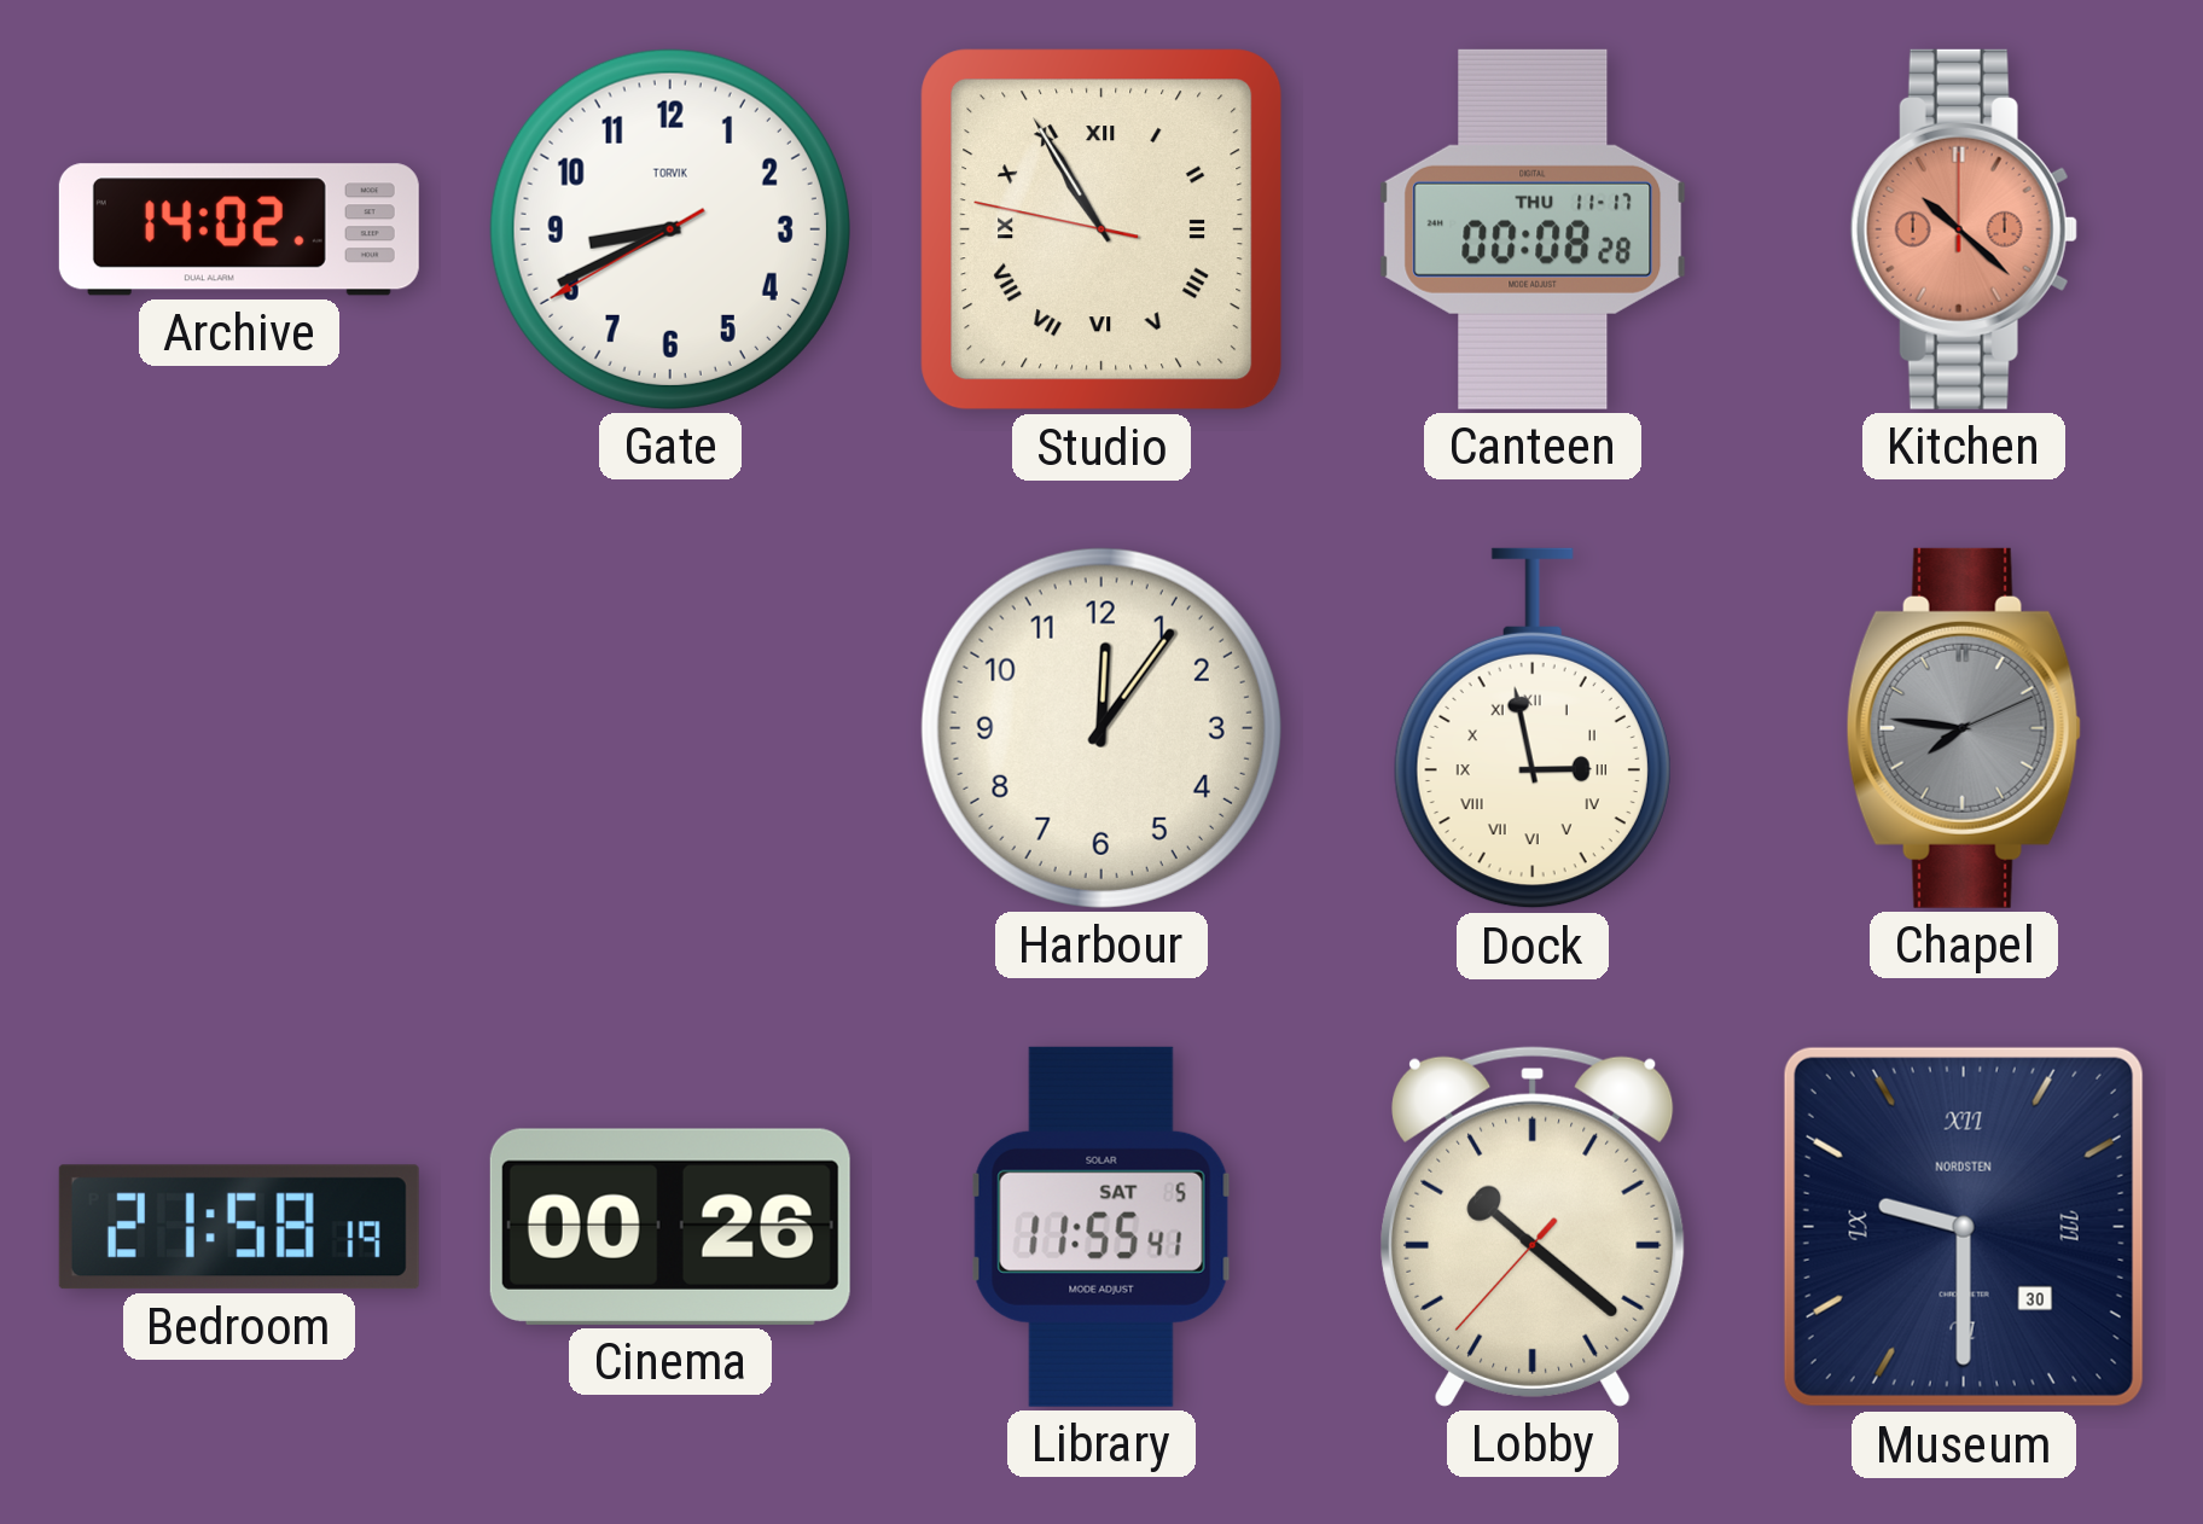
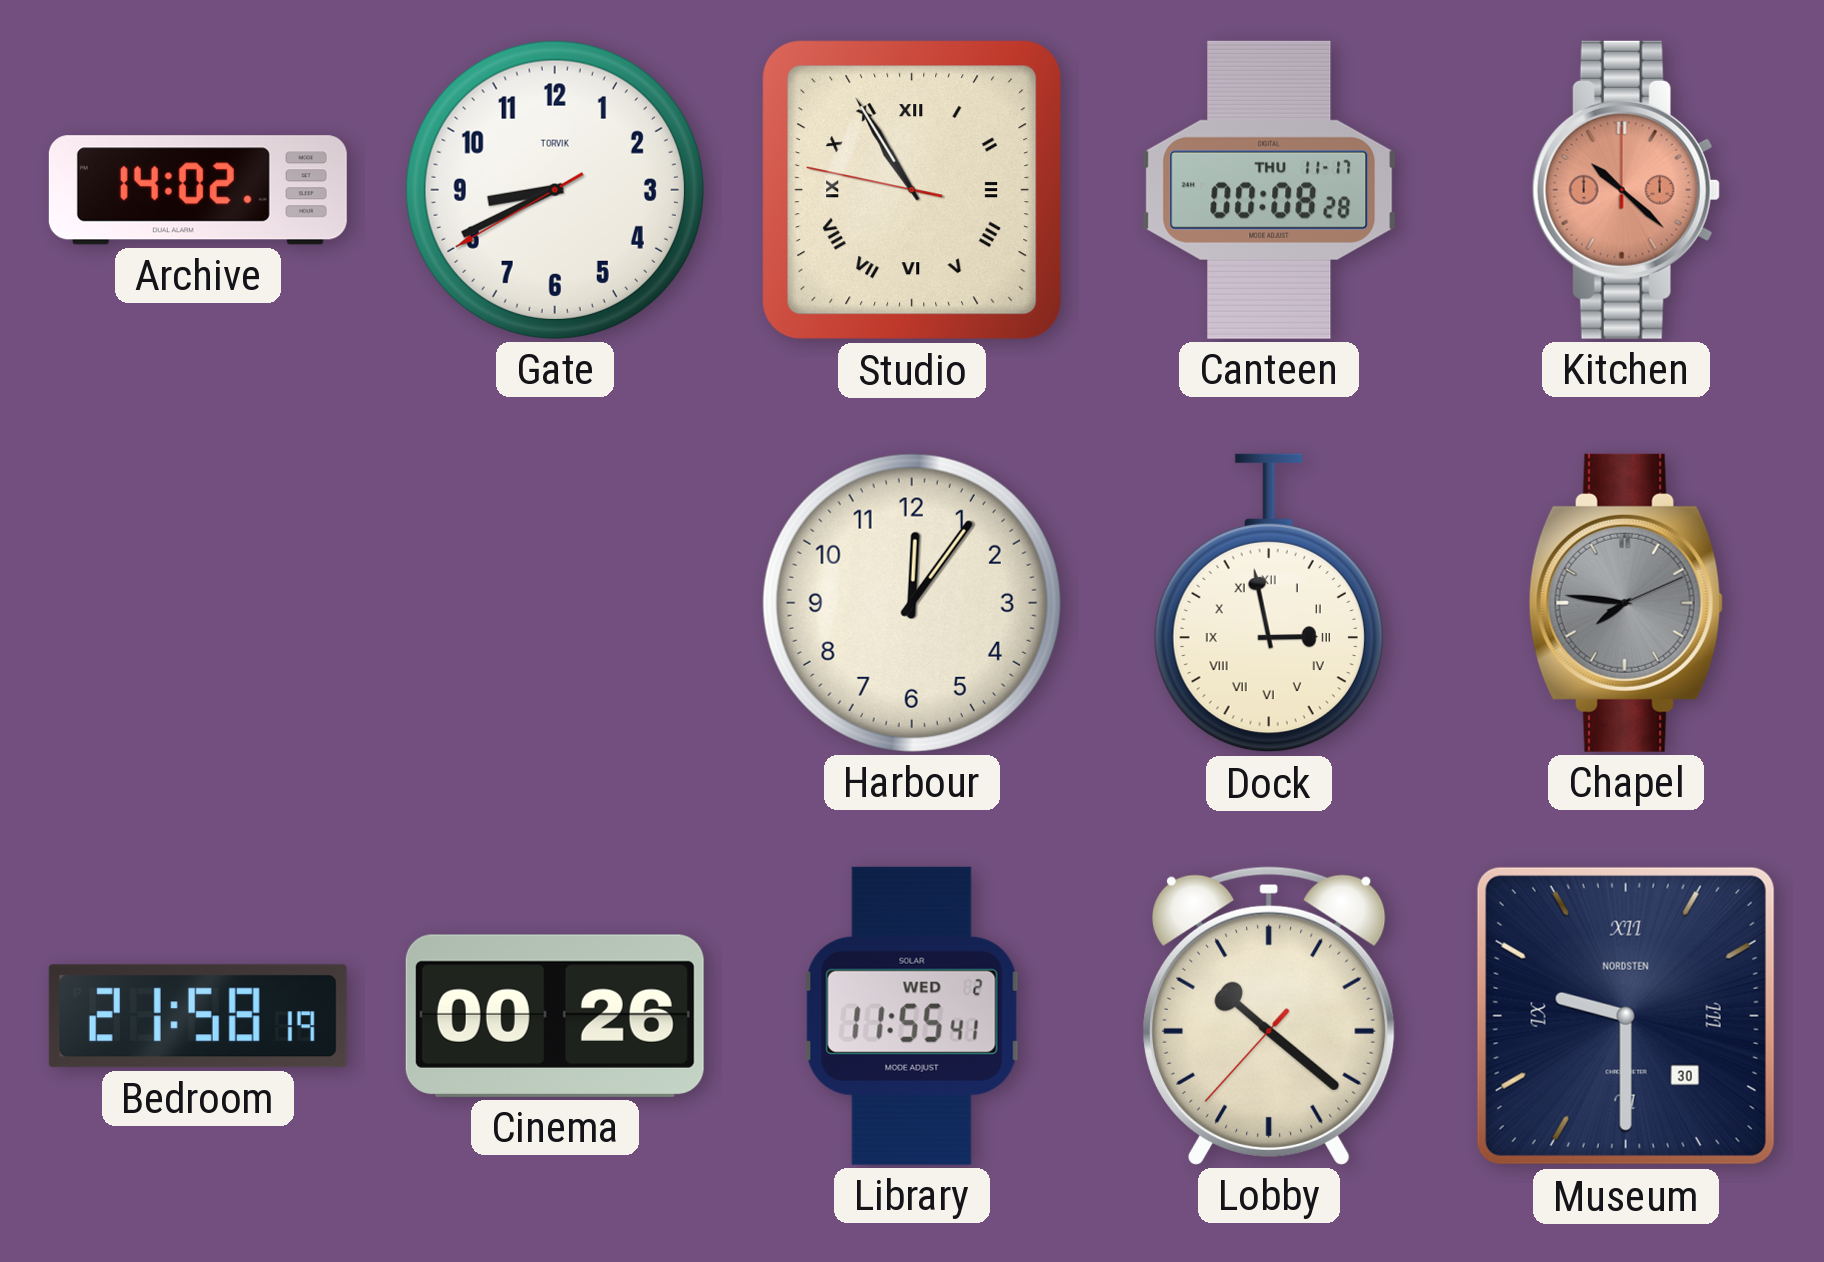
Library date: SAT 5 -> WED 2 (912, 1016)
